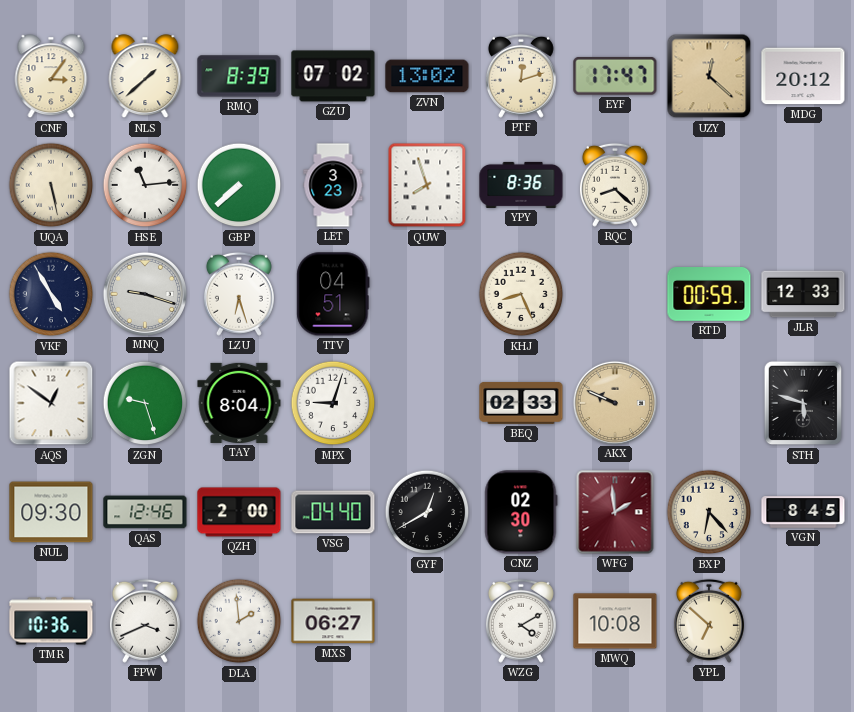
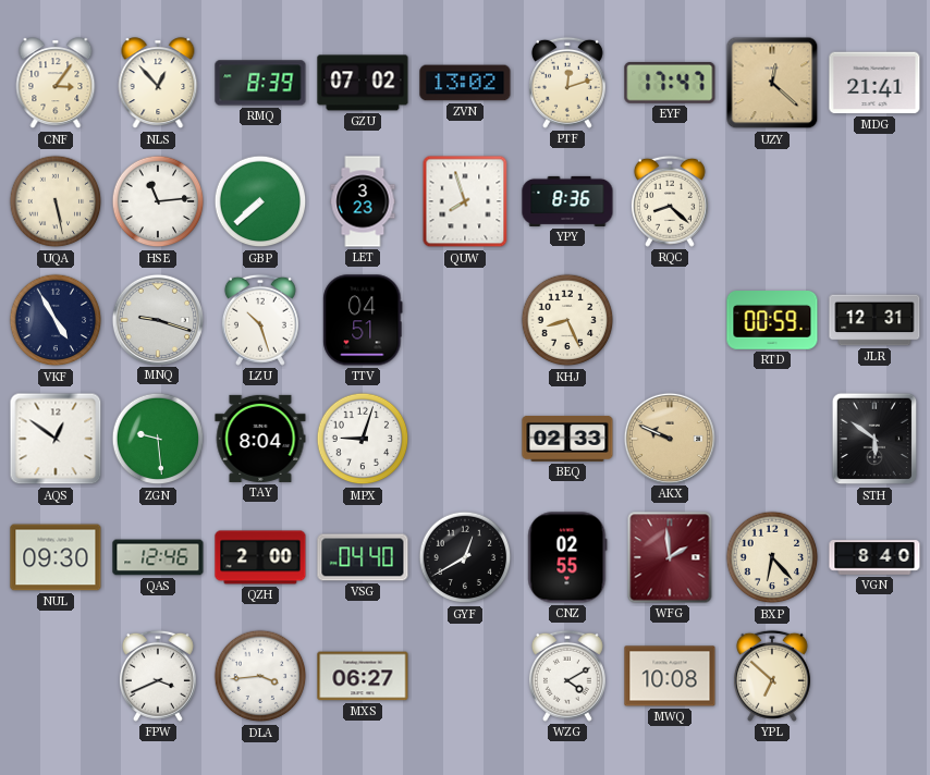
NLS: 1:38 -> 12:53 (158, 84)
MDG: 20:12 -> 21:41 (874, 83)
LZU: 6:27 -> 10:27 (260, 320)
JLR: 12:33 -> 12:31 (874, 320)
ZGN: 9:27 -> 9:29 (158, 439)
STH: 5:48 -> 5:51 (874, 439)
CNZ: 02:30 -> 02:55 (567, 557)
VGN: 8:45 -> 8:40 (874, 557)
TMR: 10:36 -> none (51, 621)
DLA: 1:59 -> 3:44 (260, 676)
